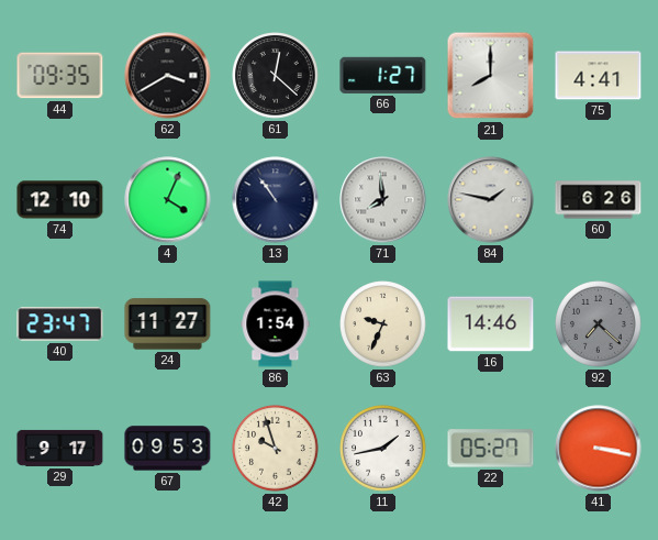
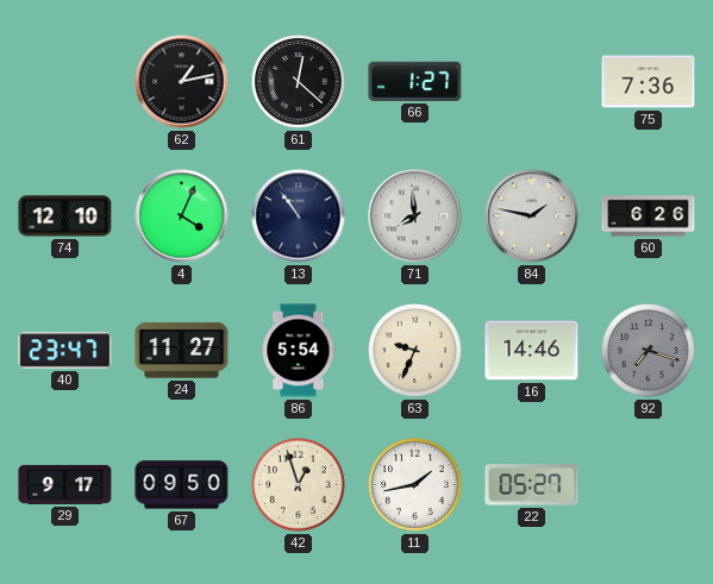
44: 09:35 -> none (60, 76)
62: 3:40 -> 1:13 (182, 82)
21: 8:00 -> none (491, 76)
75: 4:41 -> 7:36 (649, 82)
86: 1:54 -> 5:54 (299, 351)
92: 7:22 -> 7:18 (649, 351)
67: 09:53 -> 09:50 (182, 485)
42: 9:57 -> 12:57 (299, 485)
41: 3:17 -> none (599, 449)
